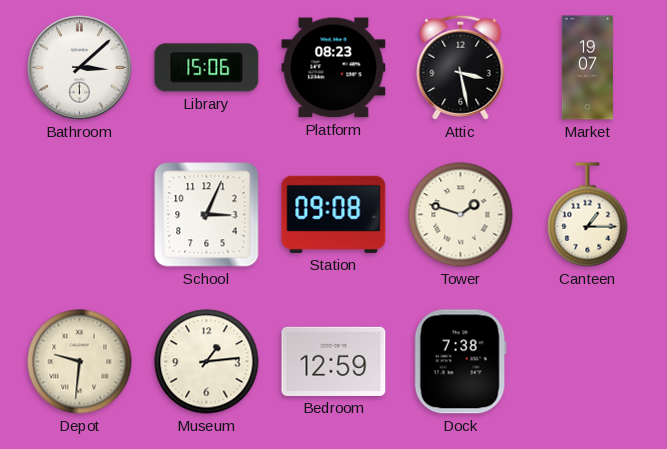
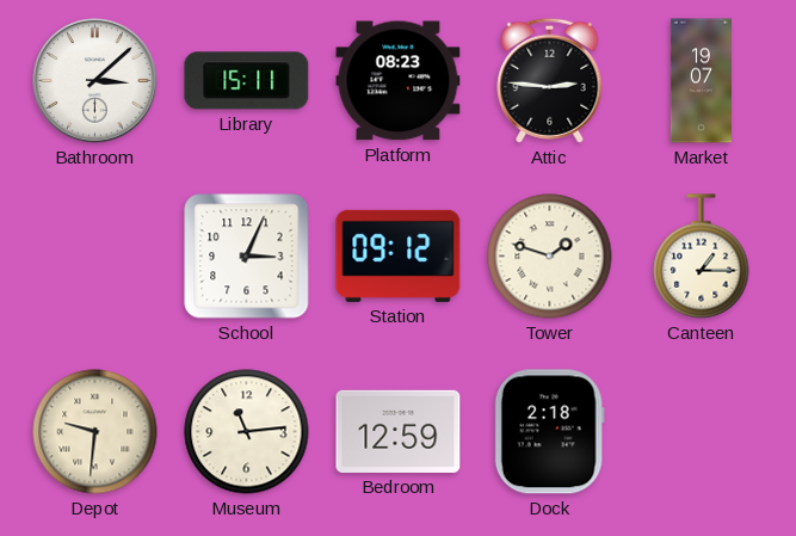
Library: 15:06 -> 15:11 (247, 81)
Attic: 3:28 -> 2:46 (550, 80)
Station: 09:08 -> 09:12 (399, 255)
Museum: 1:14 -> 11:14 (247, 432)
Dock: 7:38 -> 2:18 (549, 432)
